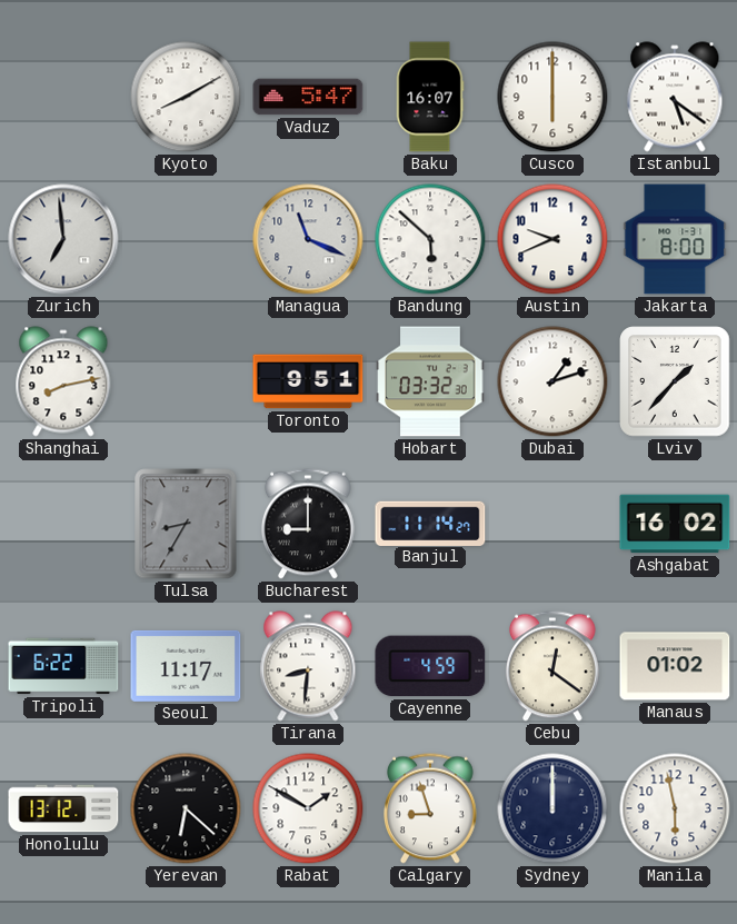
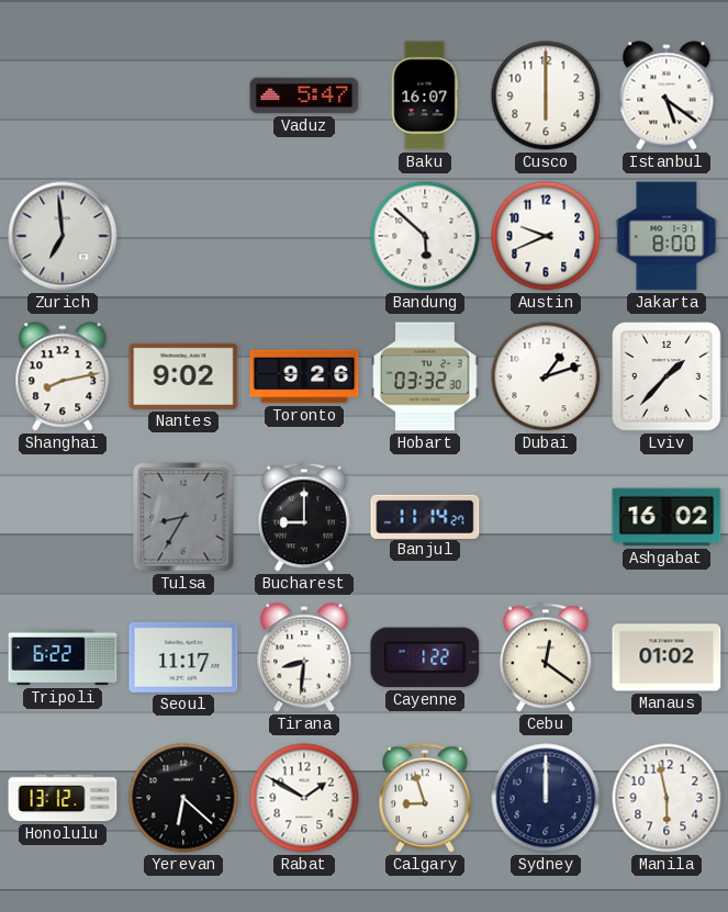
Kyoto: 8:10 -> none (186, 97)
Managua: 11:19 -> none (308, 239)
Nantes: none -> 9:02 (183, 376)
Toronto: 9:51 -> 9:26 (304, 376)
Cayenne: 4:59 -> 1:22 (425, 657)
